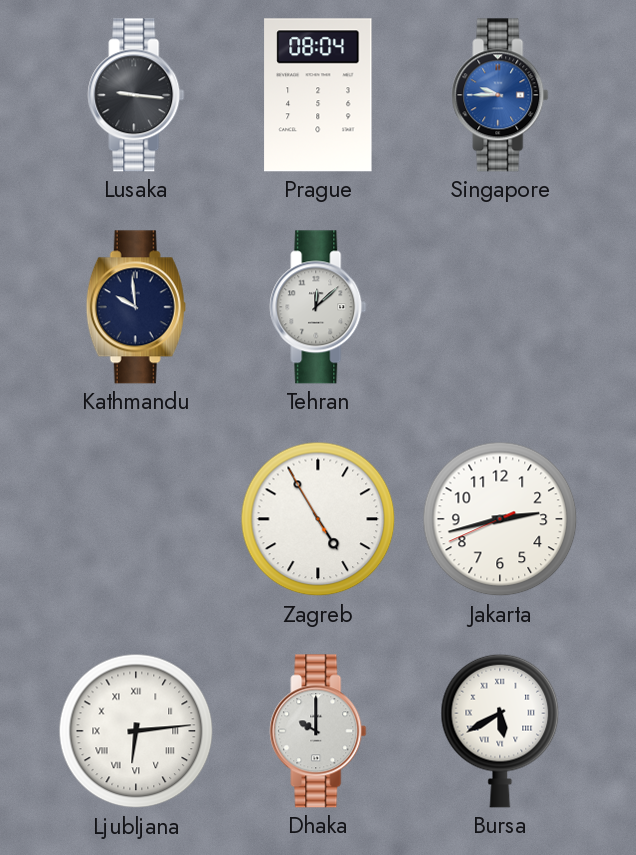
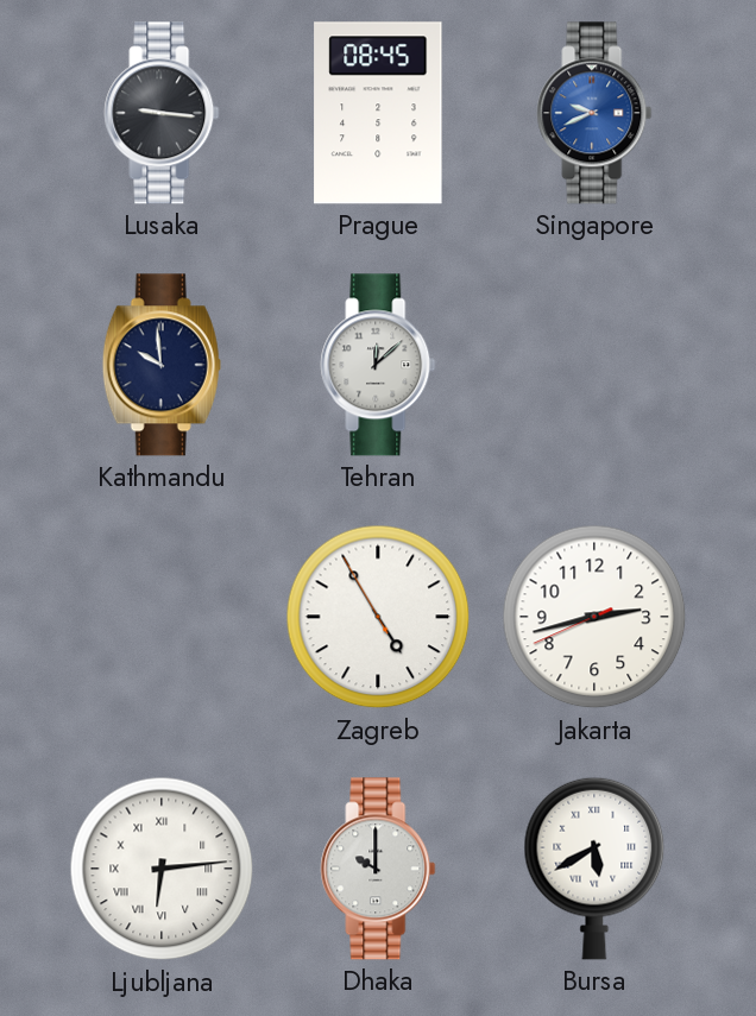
Prague: 08:04 -> 08:45 (378, 113)
Singapore: 9:45 -> 9:41 (594, 113)
